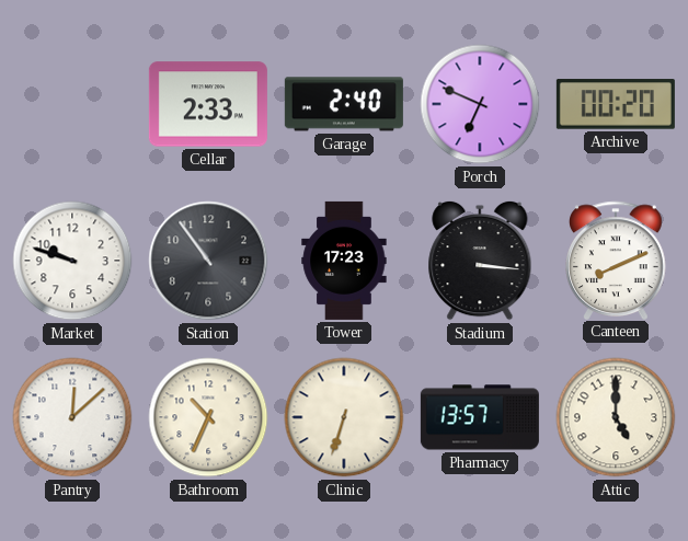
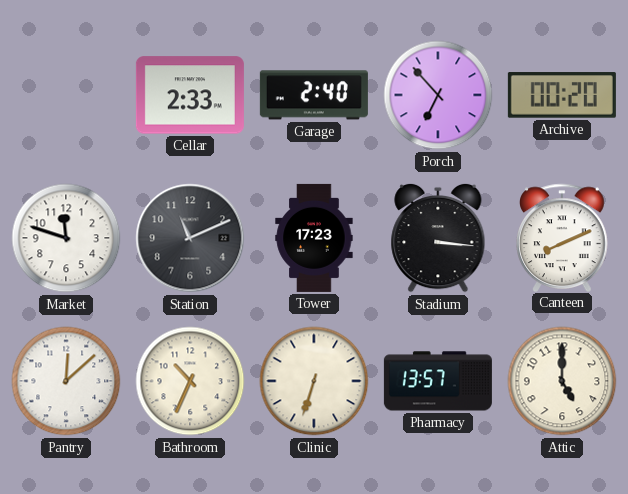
Porch: 6:49 -> 6:53 (438, 95)
Market: 9:48 -> 11:48 (66, 238)
Station: 10:54 -> 11:11 (190, 238)
